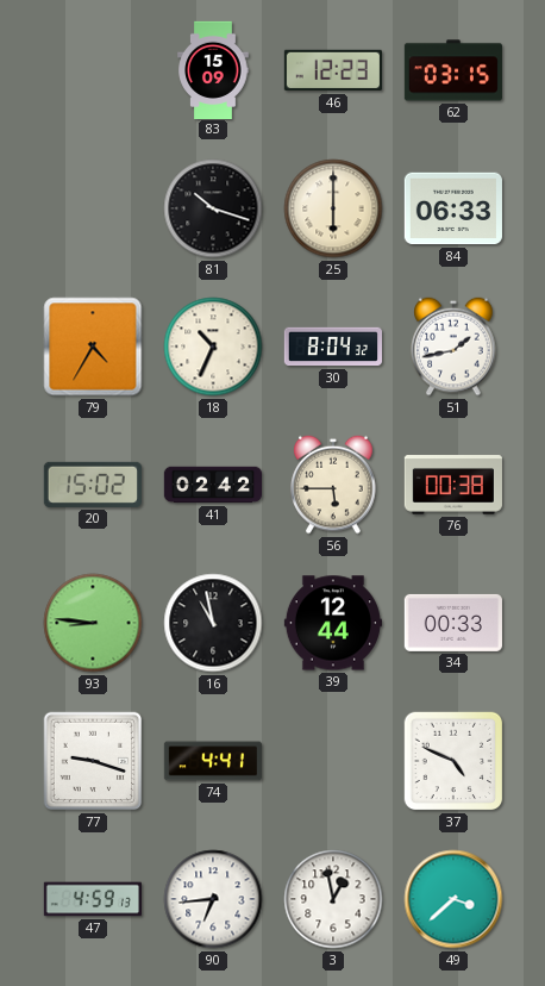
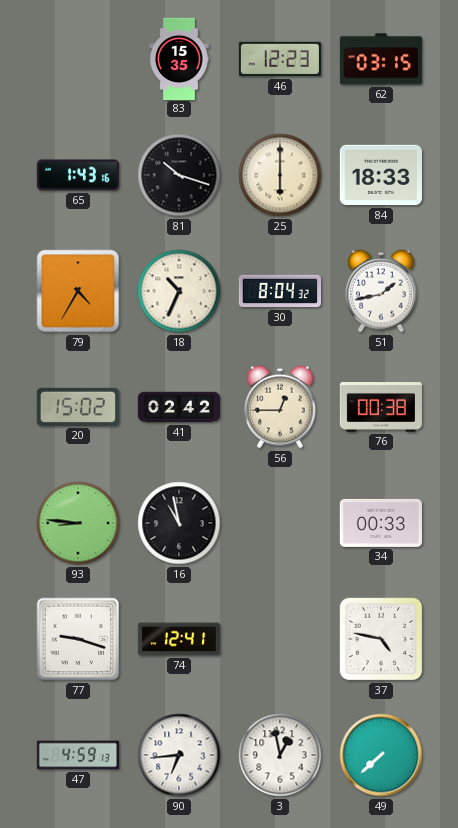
83: 15:09 -> 15:35 (179, 58)
65: none -> 1:43 (77, 175)
84: 06:33 -> 18:33 (381, 175)
56: 5:45 -> 12:45 (280, 407)
39: 12:44 -> none (332, 623)
74: 4:41 -> 12:41 (178, 639)
37: 4:49 -> 4:47 (381, 639)
49: 3:38 -> 7:38 (381, 755)
